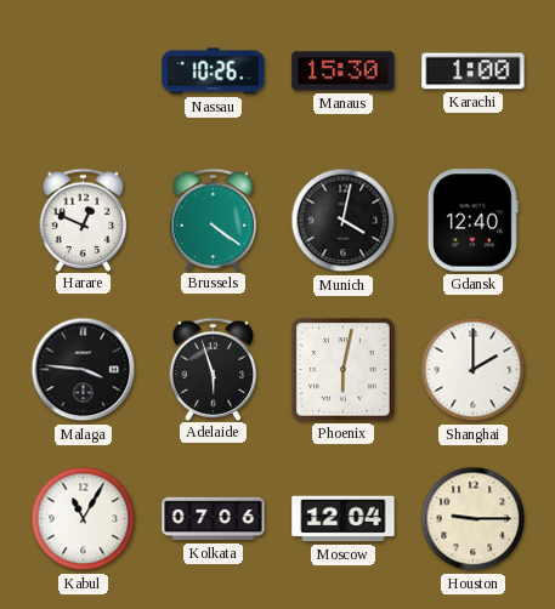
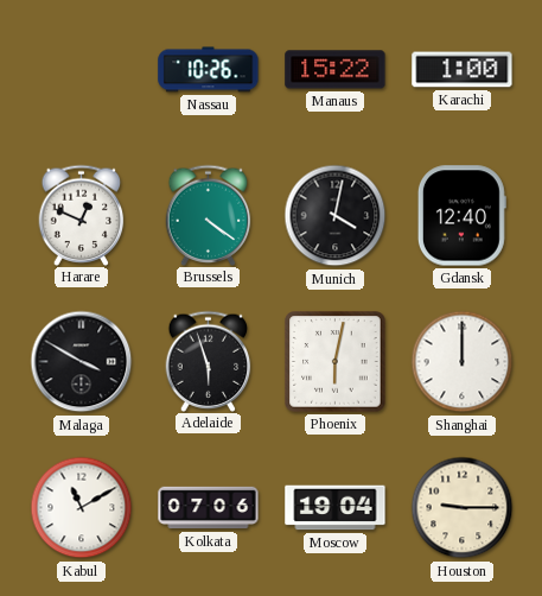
Manaus: 15:30 -> 15:22 (336, 70)
Malaga: 3:46 -> 3:50 (82, 362)
Shanghai: 2:00 -> 12:00 (463, 362)
Kabul: 11:05 -> 11:10 (82, 508)
Moscow: 12:04 -> 19:04 (336, 508)
